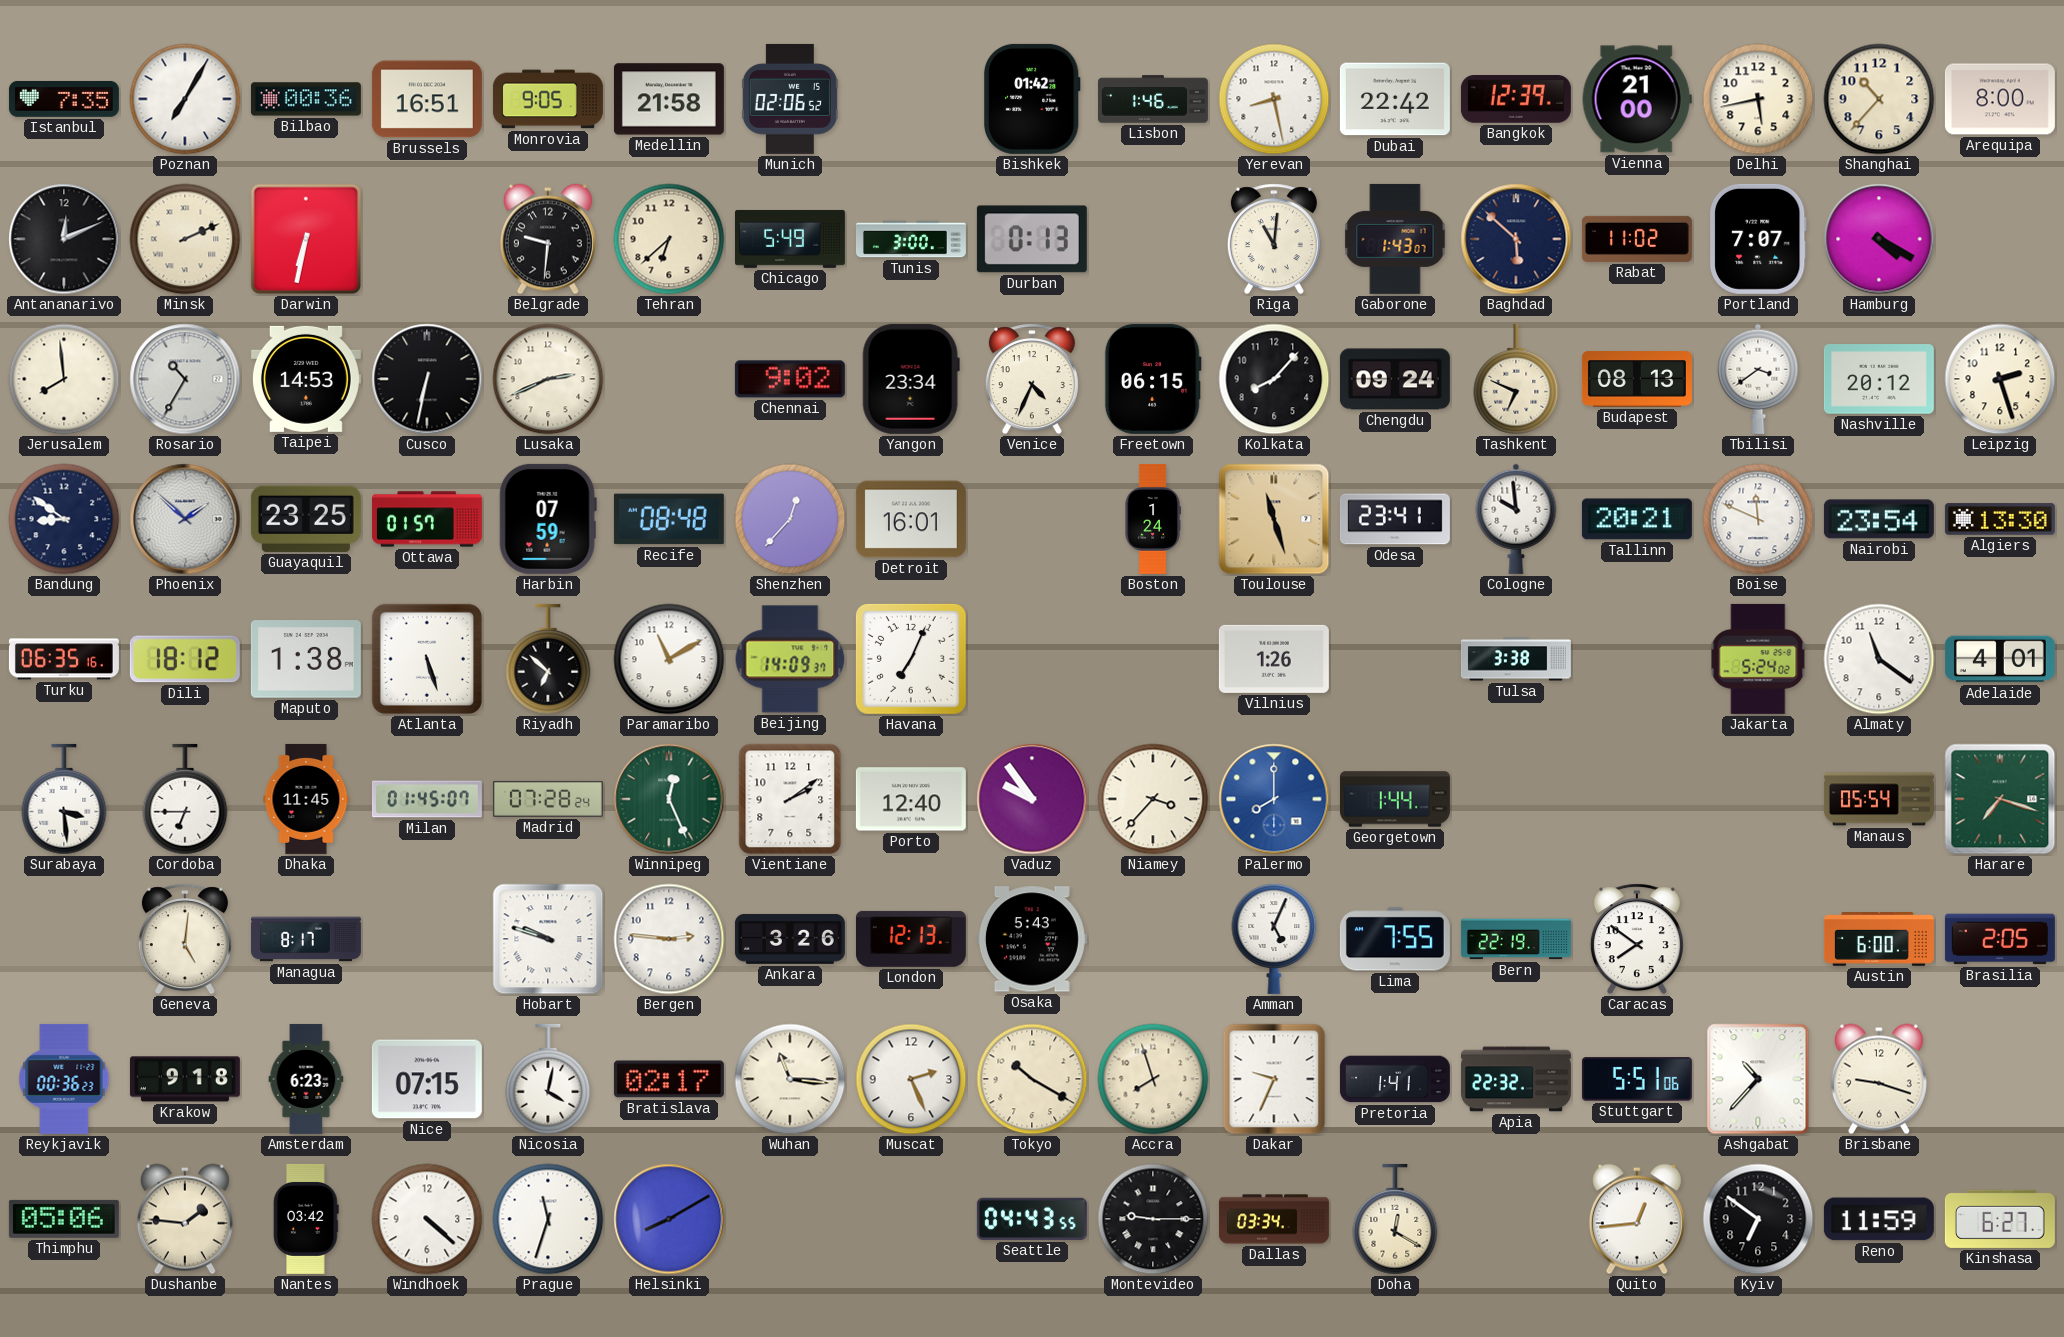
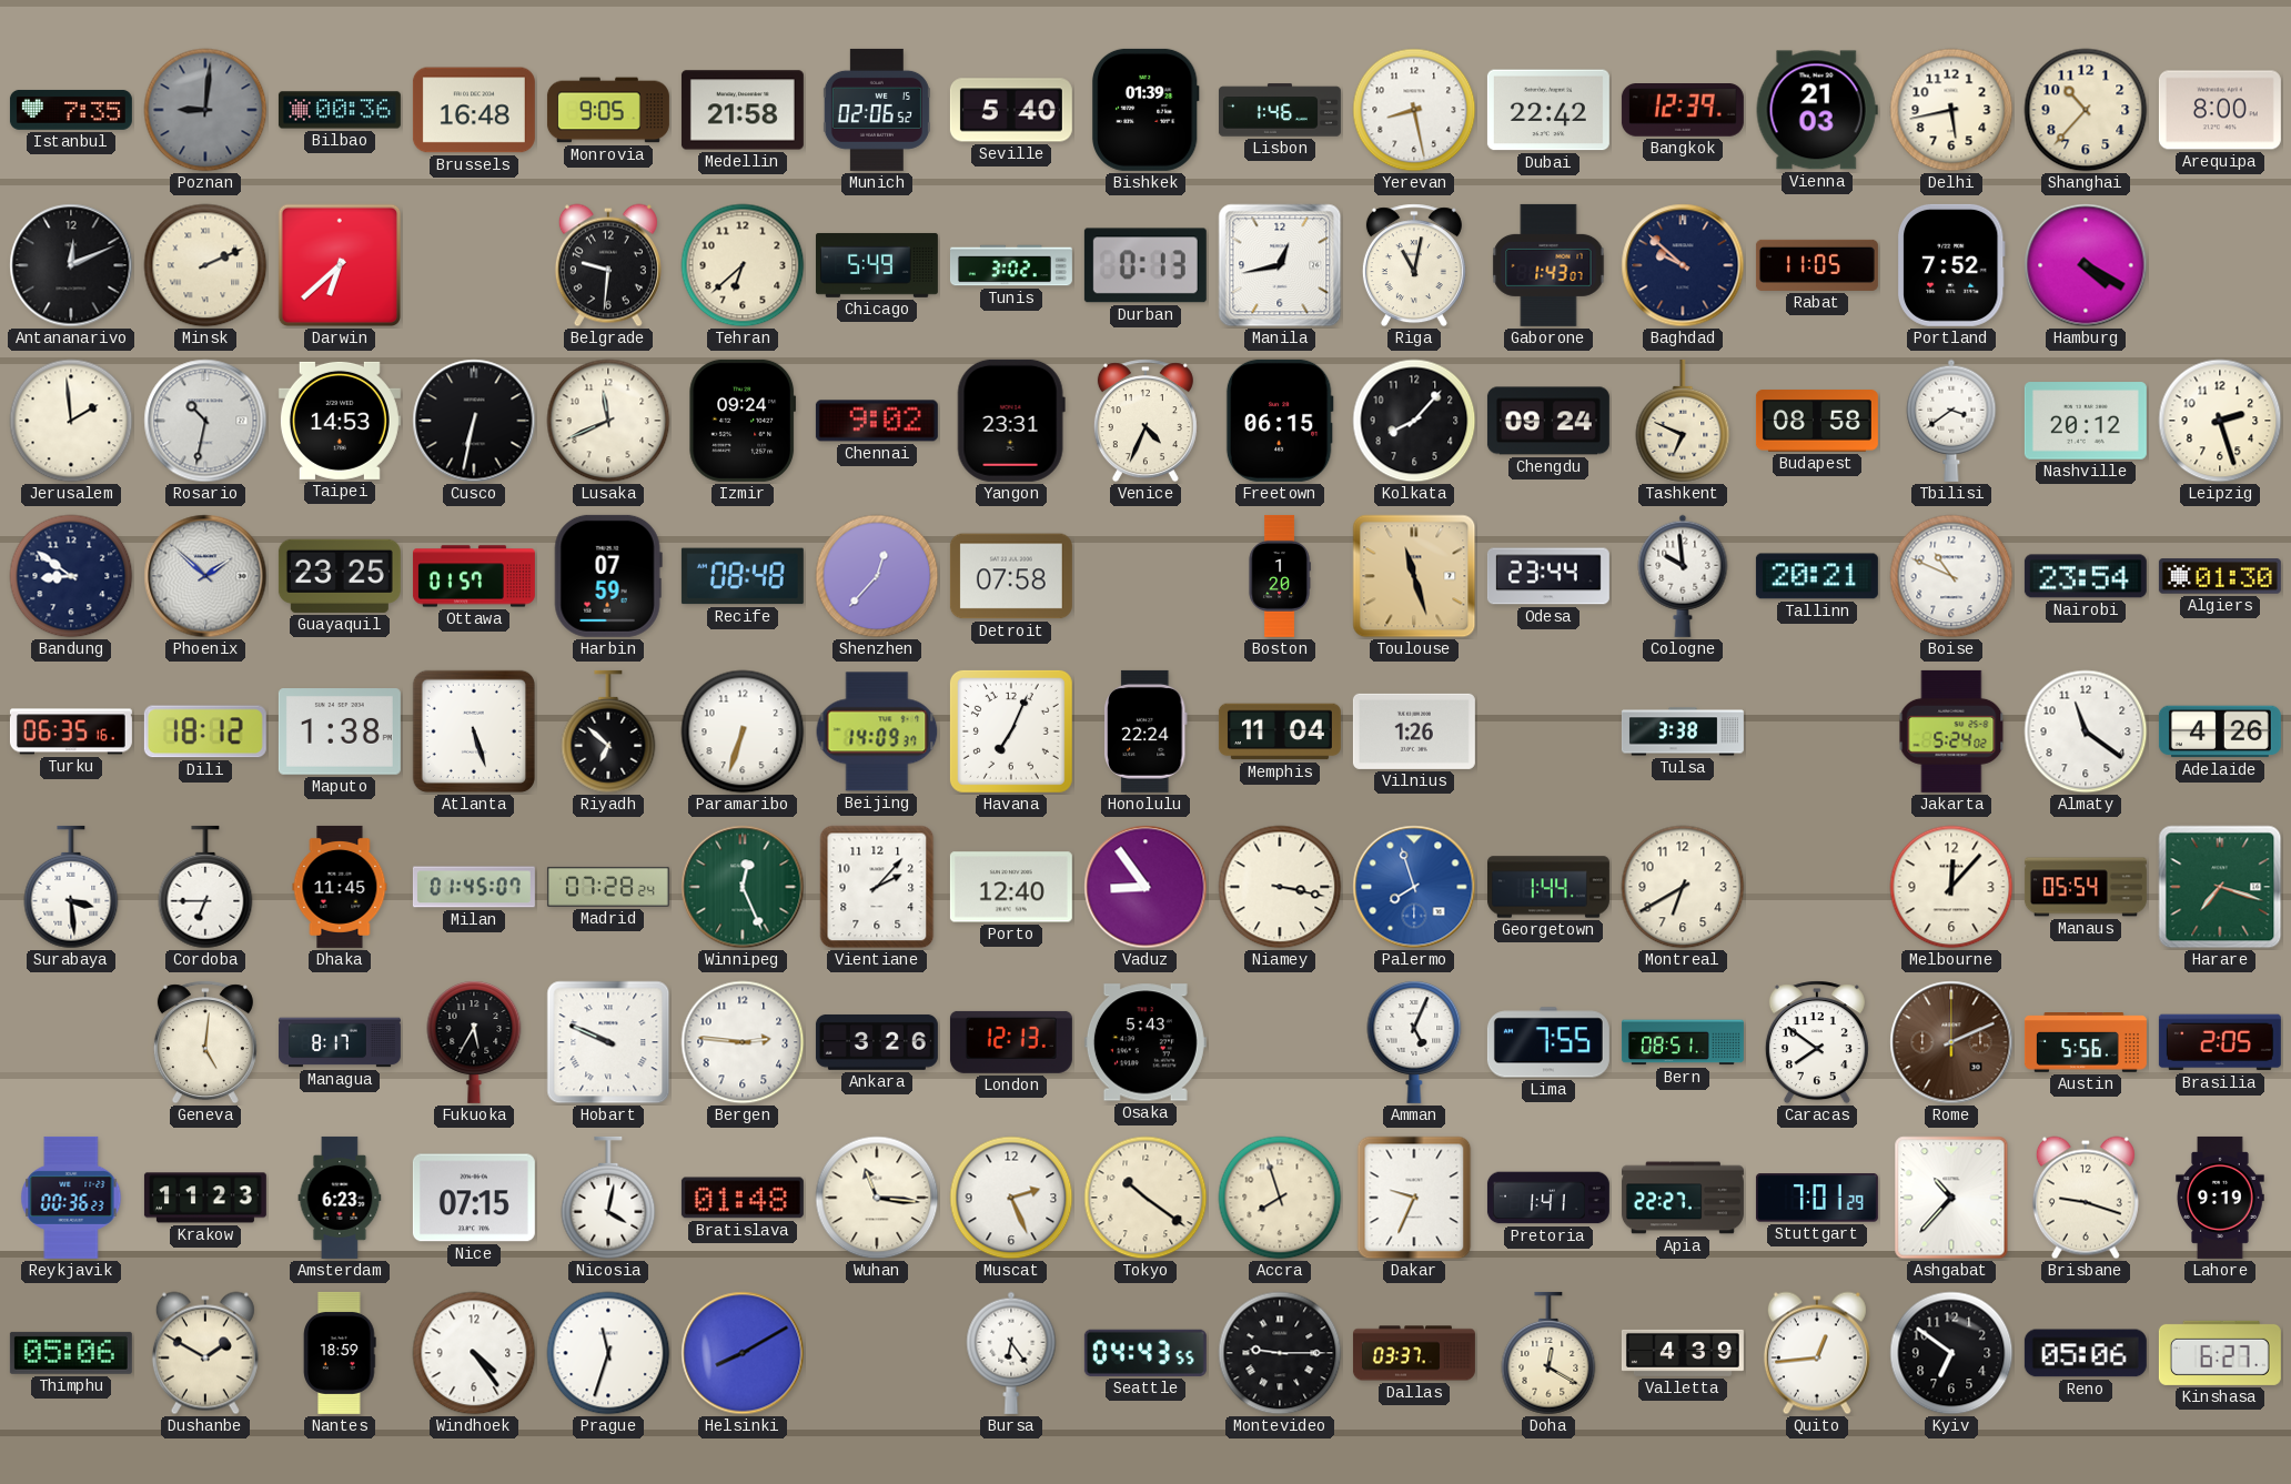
Poznan: 7:05 -> 9:01 (205, 110)
Poznan dial: white -> grey (205, 110)
Brussels: 16:51 -> 16:48 (474, 110)
Seville: none -> 5:40 (1011, 110)
Bishkek: 01:42 -> 01:39 (1145, 110)
Vienna: 21:00 -> 21:03 (1817, 110)
Darwin: 6:32 -> 6:38 (340, 265)
Tunis: 3:00 -> 3:02 (1011, 265)
Manila: none -> 12:43 (1280, 265)
Riga: 11:01 -> 11:02 (1414, 265)
Baghdad: 5:52 -> 9:52 (1683, 265)
Rabat: 11:02 -> 11:05 (1817, 265)
Portland: 7:07 -> 7:52 (1951, 265)
Jerusalem: 7:59 -> 1:59 (71, 421)
Rosario: 10:35 -> 10:32 (205, 421)
Lusaka: 2:41 -> 11:41 (608, 421)
Izmir: none -> 09:24 (743, 421)
Yangon: 23:34 -> 23:31 (1011, 421)
Budapest: 08:13 -> 08:58 (1817, 421)
Detroit: 16:01 -> 07:58 (1011, 576)
Boston: 1:24 -> 1:20 (1280, 576)
Odesa: 23:41 -> 23:44 (1548, 576)
Boise: 11:49 -> 10:49 (1951, 576)
Algiers: 13:30 -> 01:30 (2220, 576)
Paramaribo: 11:10 -> 6:33 (743, 731)
Honolulu: none -> 22:24 (1145, 731)
Memphis: none -> 11:04 (1280, 731)
Adelaide: 4:01 -> 4:26 (2220, 731)
Vientiane: 2:09 -> 2:07 (877, 887)
Vaduz: 9:54 -> 8:54 (1145, 887)
Niamey: 3:37 -> 3:17 (1280, 887)
Palermo: 8:00 -> 7:57 (1414, 887)
Montreal: none -> 6:40 (1683, 887)
Melbourne: none -> 12:07 (1951, 887)
Fukuoka: none -> 5:35 (474, 1042)
Hobart: 9:48 -> 9:49 (608, 1042)
Bern: 22:19 -> 08:51 (1683, 1042)
Rome: none -> 2:11 (1951, 1042)
Austin: 6:00 -> 5:56 (2086, 1043)
Krakow: 9:18 -> 11:23 (205, 1198)
Bratislava: 02:17 -> 01:48 (743, 1198)
Tokyo: 10:20 -> 10:21 (1145, 1198)
Apia: 22:32 -> 22:27 (1683, 1198)
Stuttgart: 5:51 -> 7:01 (1817, 1198)
Lahore: none -> 9:19 (2220, 1198)
Dushanbe: 1:46 -> 1:50 (205, 1353)
Nantes: 03:42 -> 18:59 (340, 1353)
Windhoek: 4:22 -> 4:24 (474, 1353)
Bursa: none -> 6:24 (1011, 1353)
Dallas: 03:34 -> 03:37 (1414, 1353)
Valletta: none -> 4:39 (1683, 1353)
Reno: 11:59 -> 05:06 (2086, 1353)
